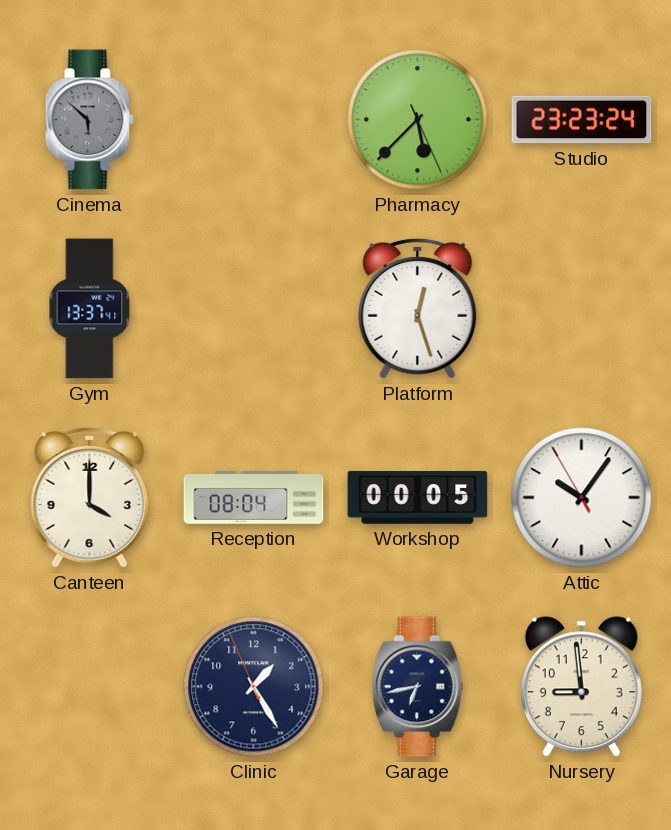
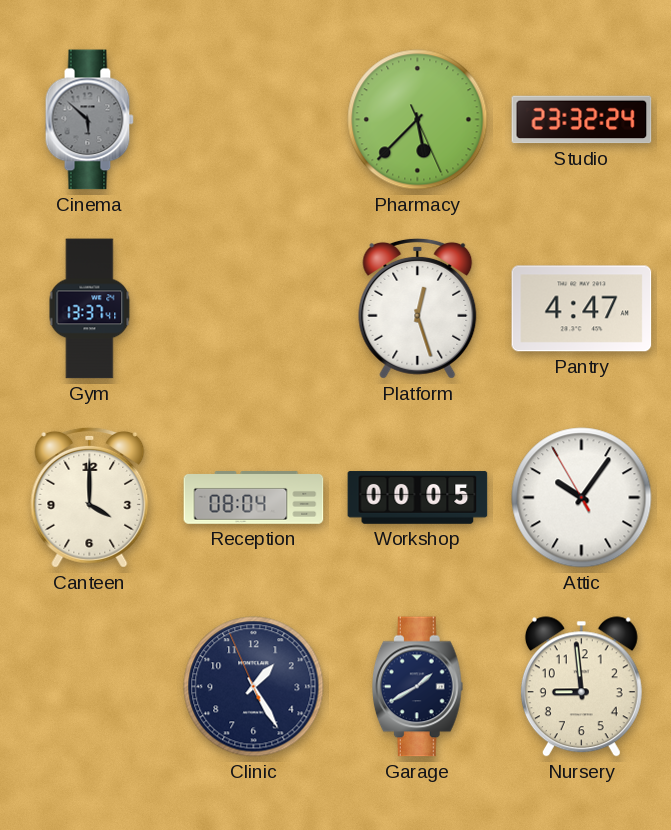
Studio: 23:23 -> 23:32 (582, 120)
Pantry: none -> 4:47 (582, 309)
Garage: 6:43 -> 1:40 (417, 687)
